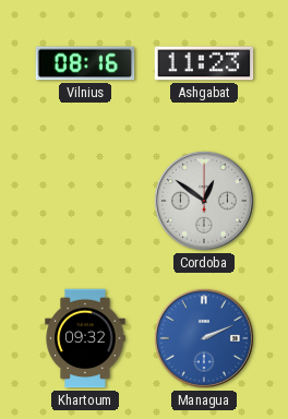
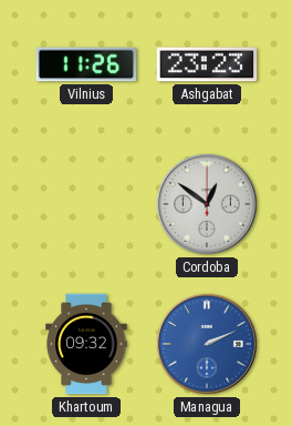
Vilnius: 08:16 -> 11:26 (86, 64)
Ashgabat: 11:23 -> 23:23 (207, 64)
